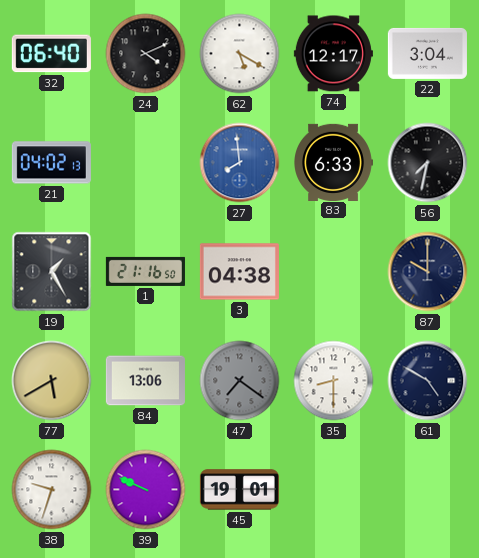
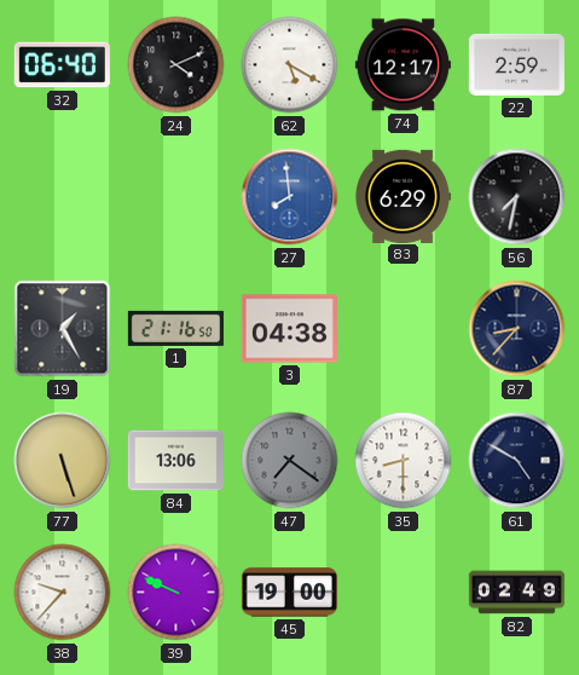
22: 3:04 -> 2:59 (516, 64)
21: 04:02 -> none (51, 163)
83: 6:33 -> 6:29 (404, 196)
87: 10:00 -> 8:37 (517, 329)
77: 5:40 -> 5:27 (63, 461)
38: 9:33 -> 9:37 (63, 593)
45: 19:01 -> 19:00 (289, 593)
82: none -> 02:49 (516, 593)
